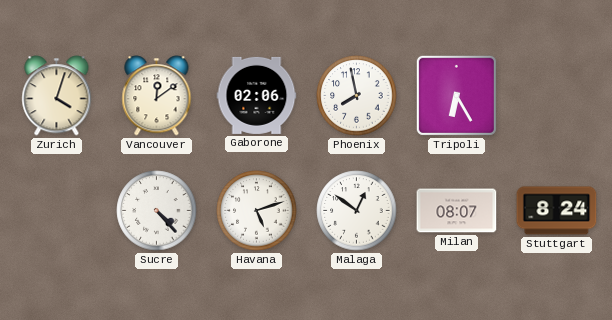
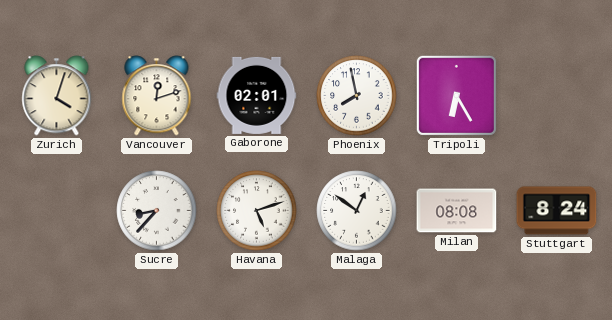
Vancouver: 12:09 -> 12:12 (157, 96)
Gaborone: 02:06 -> 02:01 (257, 95)
Sucre: 4:23 -> 8:37 (157, 211)
Milan: 08:07 -> 08:08 (457, 211)
